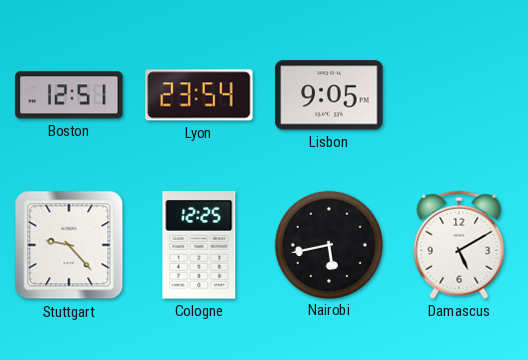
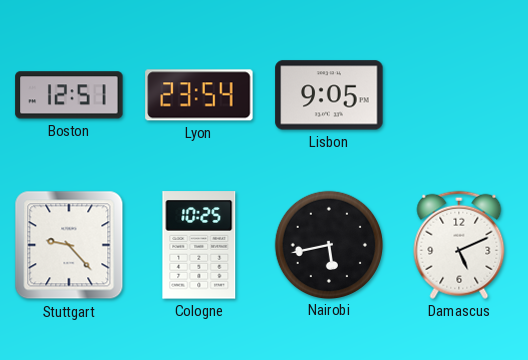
Cologne: 12:25 -> 10:25 (199, 245)
Damascus: 5:10 -> 5:11 (459, 245)
